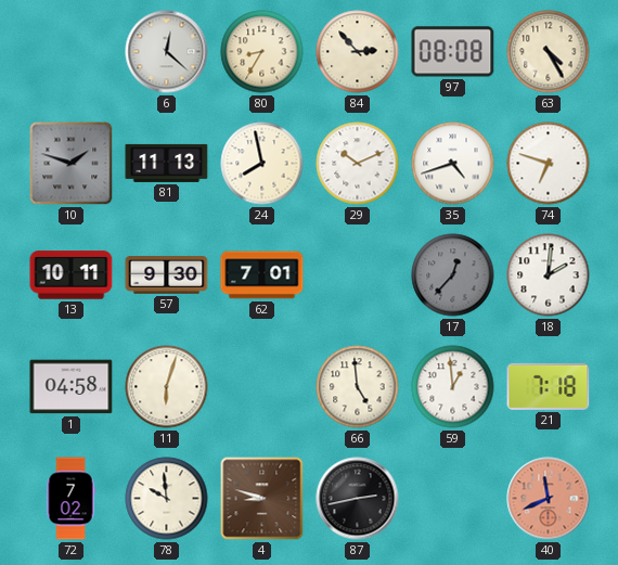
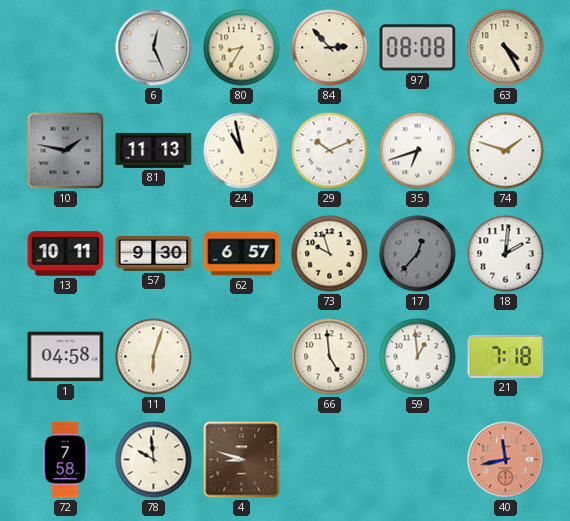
6: 12:22 -> 12:26 (154, 48)
10: 1:48 -> 1:47 (66, 151)
24: 7:58 -> 10:58 (242, 151)
35: 4:42 -> 6:42 (418, 151)
74: 6:48 -> 1:48 (506, 151)
62: 7:01 -> 6:57 (242, 254)
73: none -> 9:57 (330, 254)
72: 7:02 -> 7:58 (65, 460)
87: 2:43 -> none (358, 499)
40: 11:41 -> 11:43 (506, 460)
